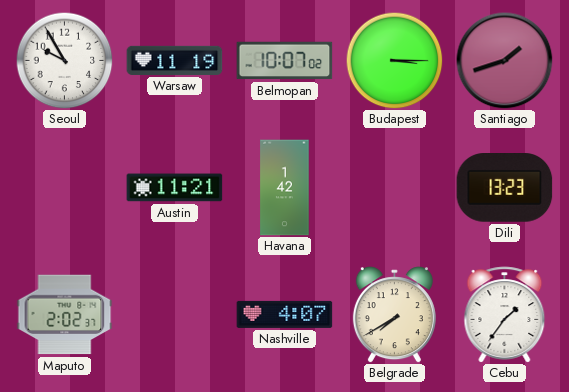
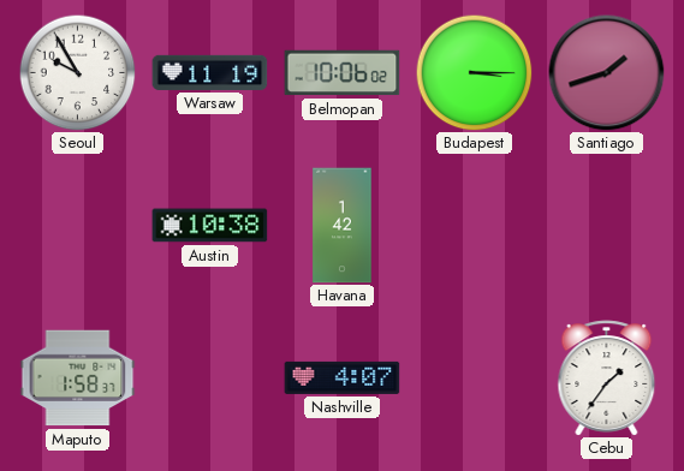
Belmopan: 10:07 -> 10:06 (343, 73)
Austin: 11:21 -> 10:38 (210, 226)
Dili: 13:23 -> none (505, 188)
Maputo: 2:02 -> 1:58 (78, 378)
Belgrade: 7:40 -> none (394, 315)
